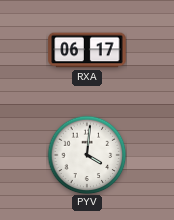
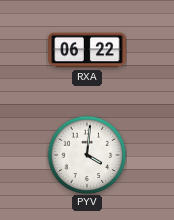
RXA: 06:17 -> 06:22 (87, 50)
